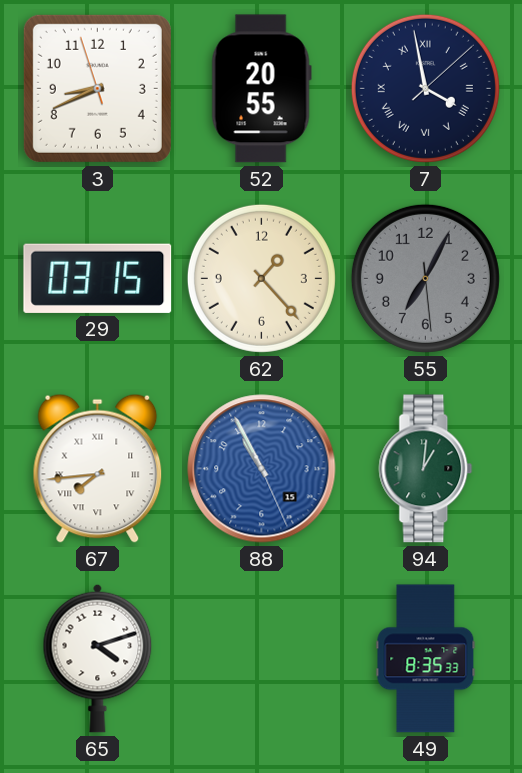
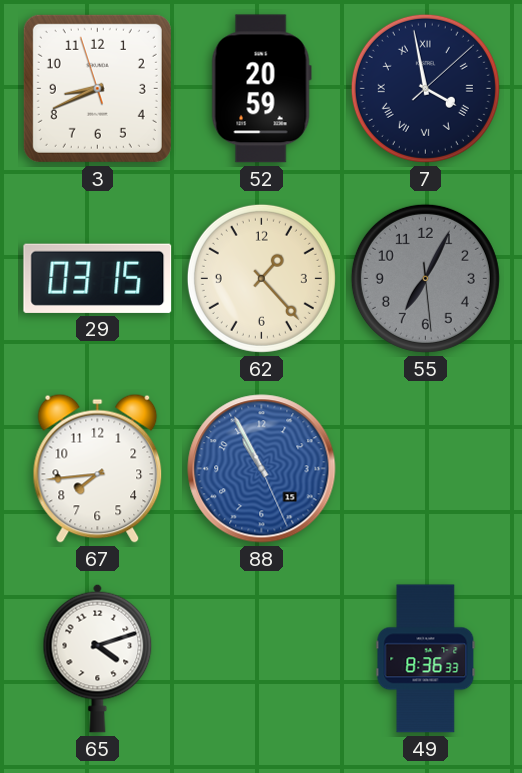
52: 20:55 -> 20:59 (261, 89)
67 numerals: Roman -> Arabic (98, 468)
94: 1:01 -> none (426, 469)
49: 8:35 -> 8:36 (426, 659)
